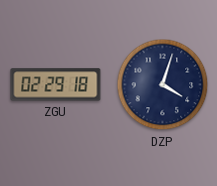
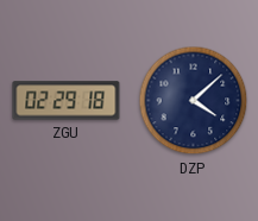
DZP: 4:03 -> 4:08 (194, 101)
